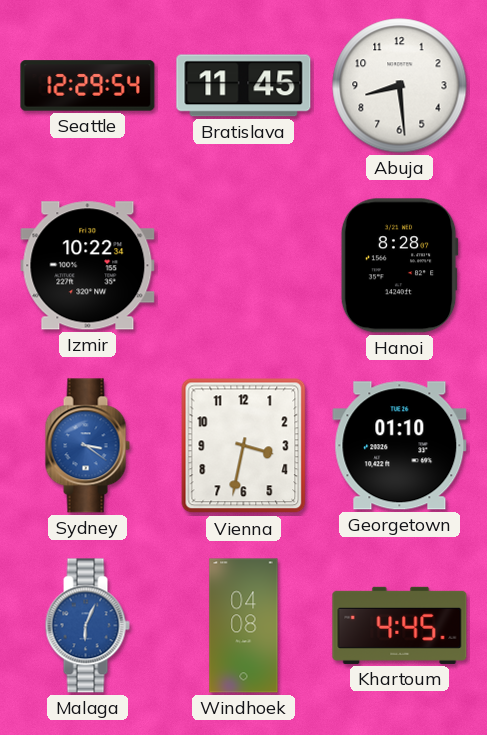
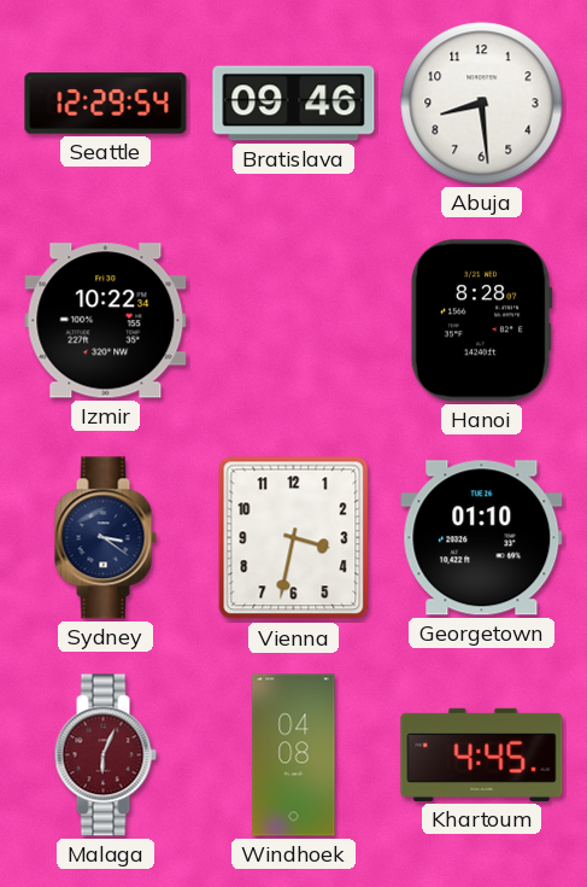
Bratislava: 11:45 -> 09:46 (294, 104)
Sydney dial: blue -> navy (105, 538)
Malaga dial: blue -> burgundy (105, 755)
